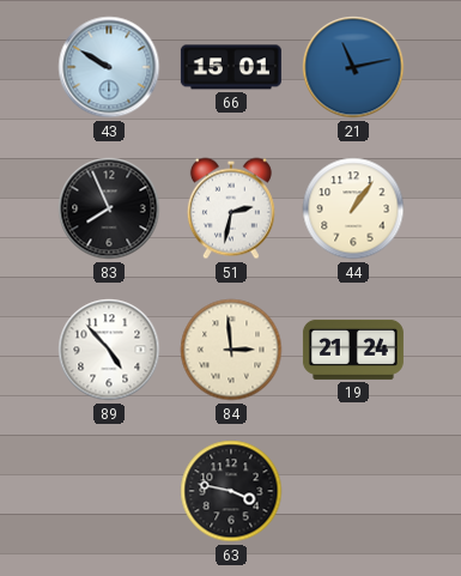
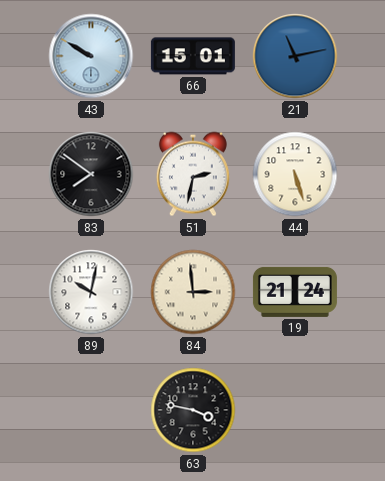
83: 7:56 -> 7:51 (91, 174)
44: 1:06 -> 5:27 (295, 174)
89: 4:53 -> 10:02 (91, 292)
